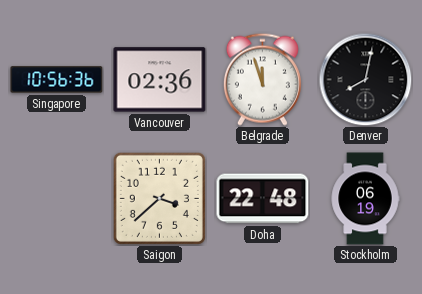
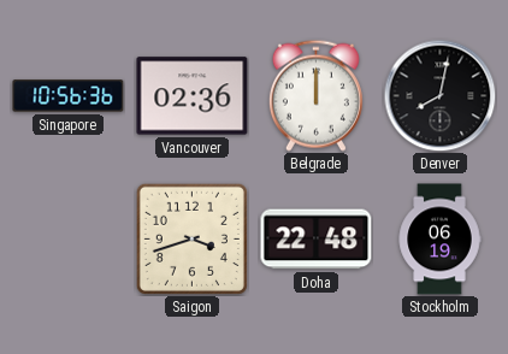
Belgrade: 11:57 -> 12:00 (315, 95)
Saigon: 3:38 -> 3:42 (191, 238)
